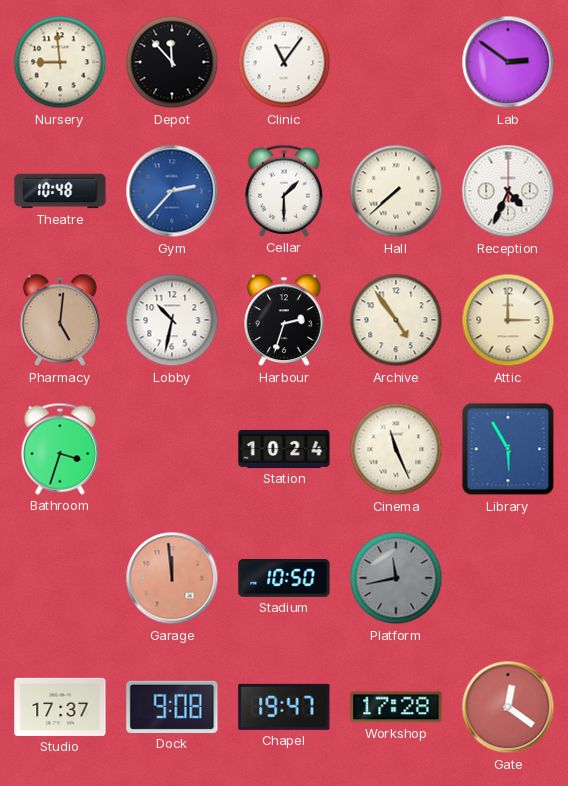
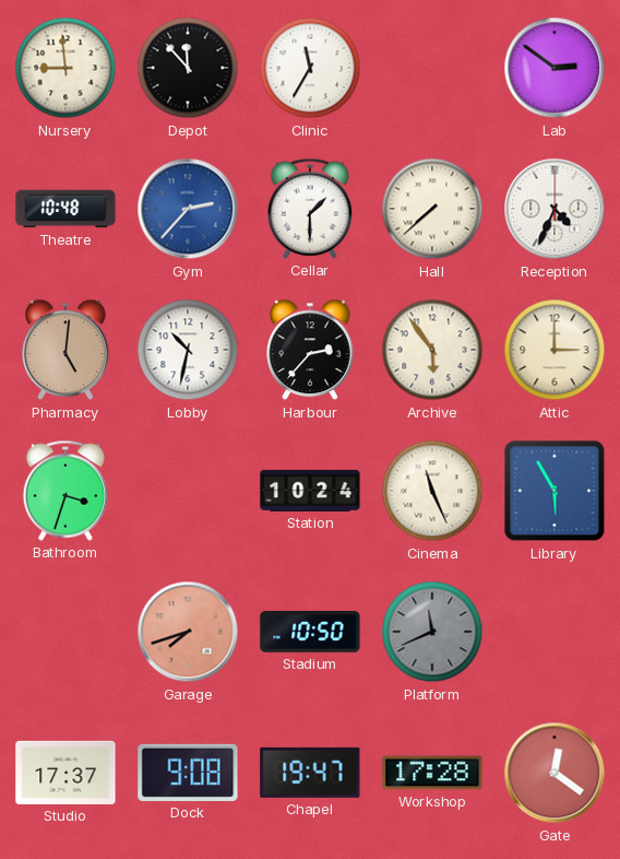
Clinic: 11:06 -> 11:35 (310, 68)
Harbour: 2:33 -> 2:37 (310, 350)
Archive: 4:54 -> 5:54 (432, 350)
Garage: 11:59 -> 7:42 (188, 632)
Platform: 11:43 -> 11:41 (432, 632)
